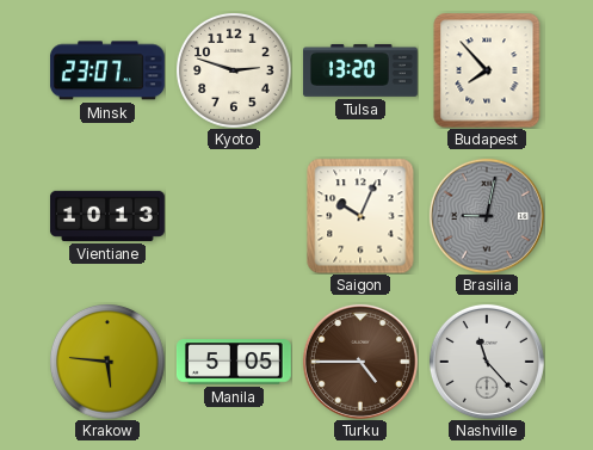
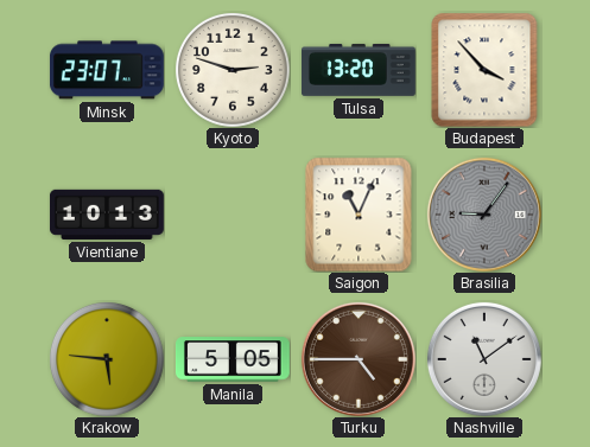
Budapest: 7:53 -> 3:53 (484, 70)
Saigon: 10:04 -> 11:04 (359, 215)
Brasilia: 9:02 -> 9:06 (484, 215)
Nashville: 11:23 -> 11:09 (484, 359)
